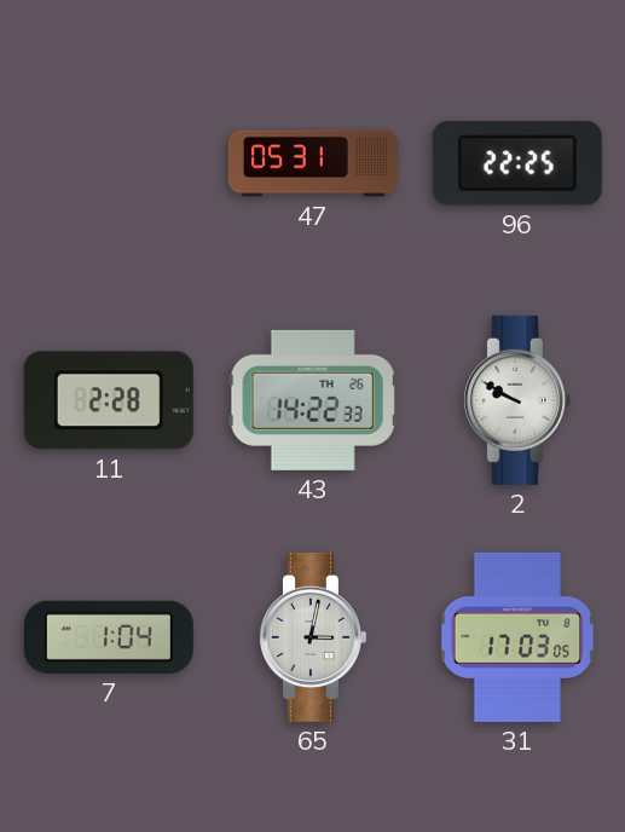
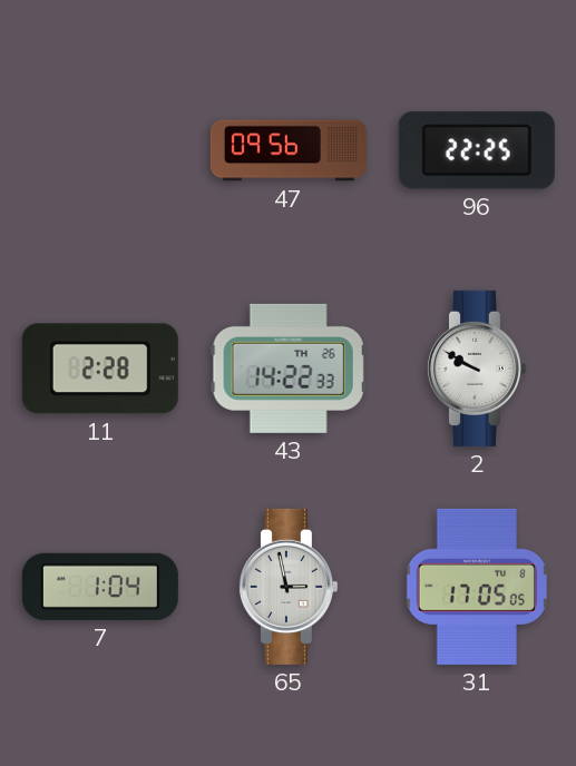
47: 05:31 -> 09:56 (289, 150)
65: 3:02 -> 2:58 (287, 587)
31: 17:03 -> 17:05 (477, 587)
